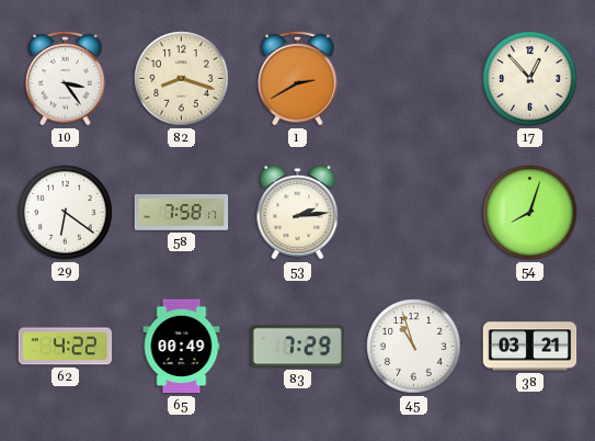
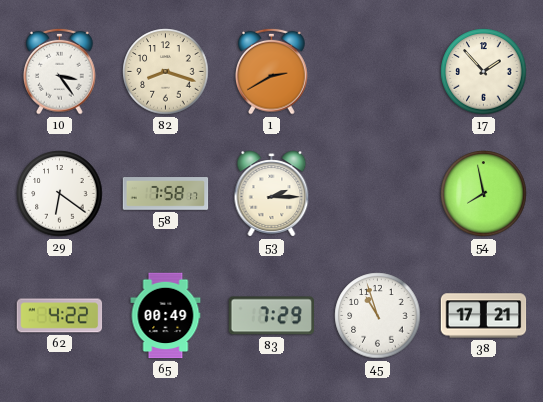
17: 12:53 -> 1:53 (484, 72)
53: 2:14 -> 2:15 (272, 194)
54: 8:03 -> 7:58 (484, 194)
38: 03:21 -> 17:21 (484, 316)
